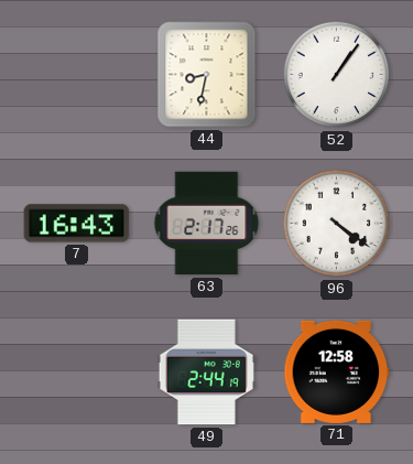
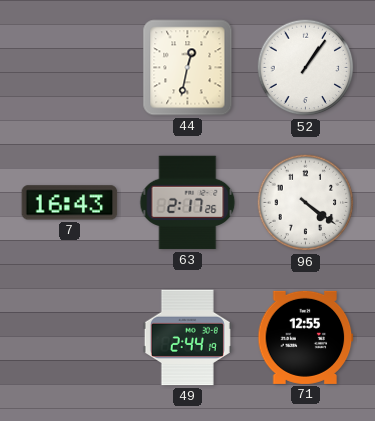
44: 8:32 -> 12:32 (188, 68)
71: 12:58 -> 12:55 (306, 337)
